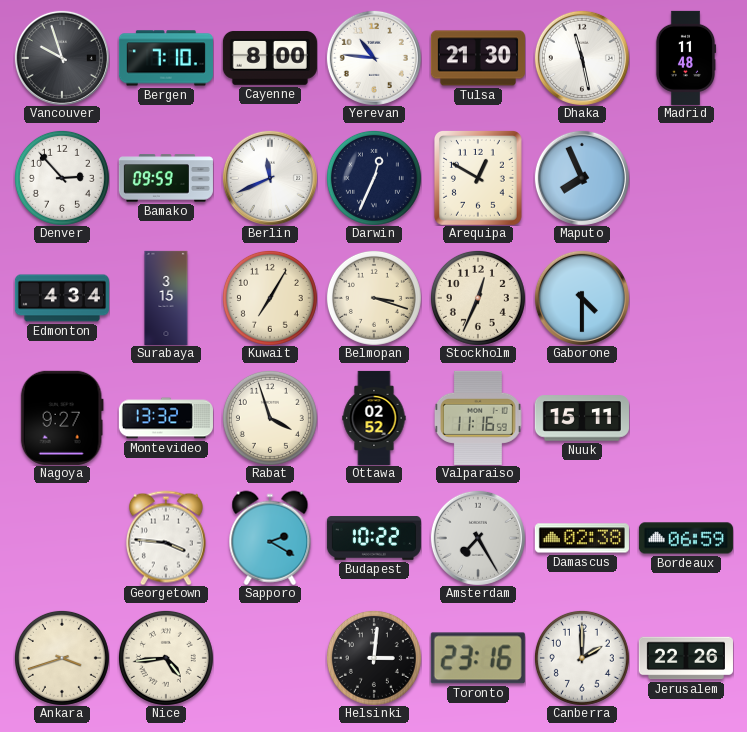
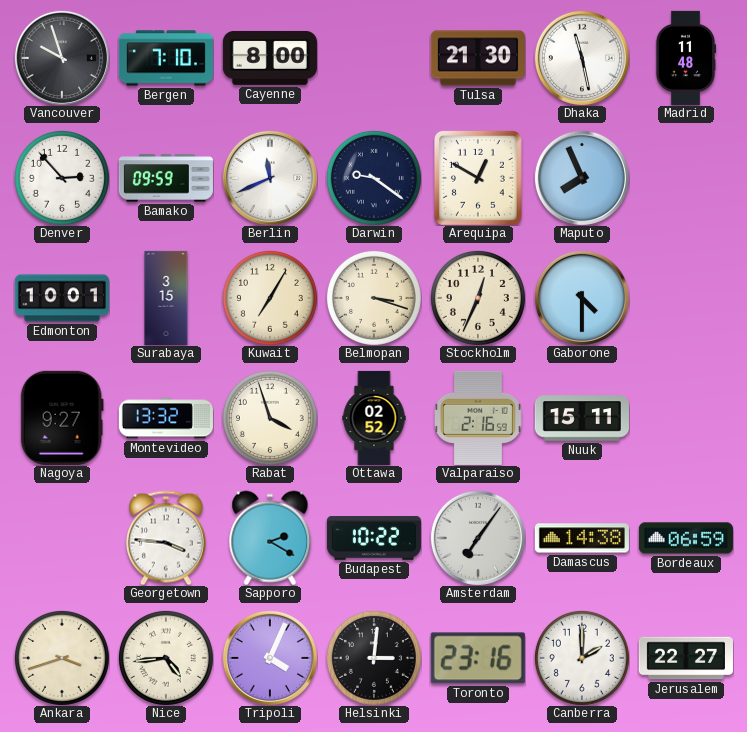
Yerevan: 10:46 -> none (374, 58)
Darwin: 12:34 -> 9:21 (374, 178)
Edmonton: 4:34 -> 10:01 (62, 298)
Valparaiso: 11:16 -> 2:16 (479, 418)
Amsterdam: 7:25 -> 7:06 (478, 538)
Damascus: 02:38 -> 14:38 (582, 538)
Tripoli: none -> 4:04 (270, 658)
Jerusalem: 22:26 -> 22:27 (686, 658)
